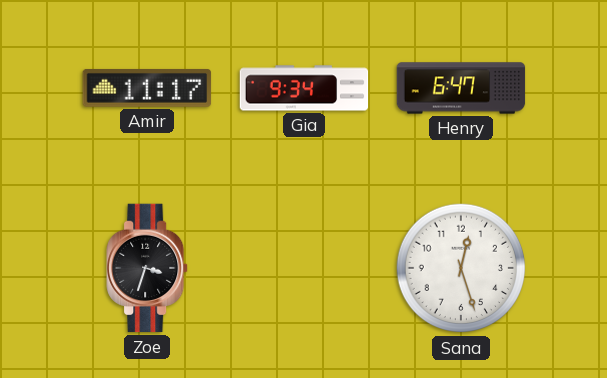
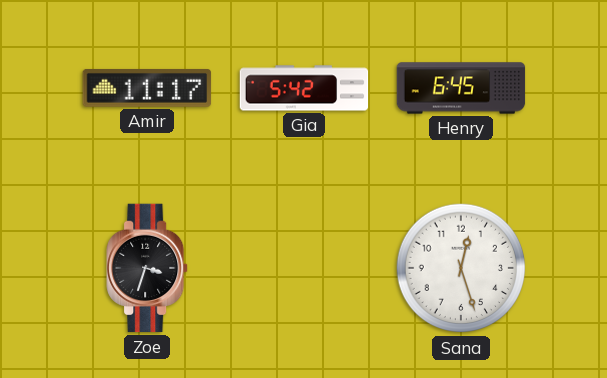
Gia: 9:34 -> 5:42 (304, 88)
Henry: 6:47 -> 6:45 (461, 88)
